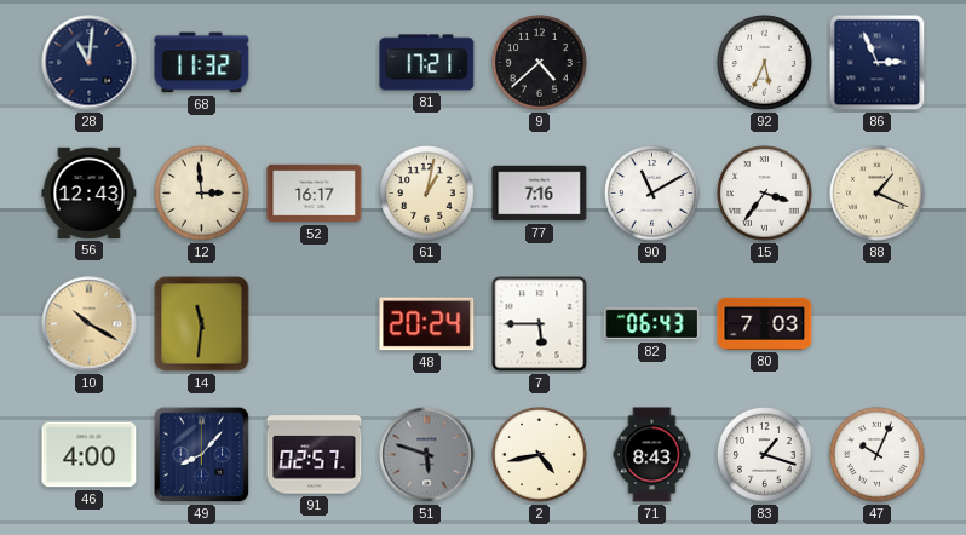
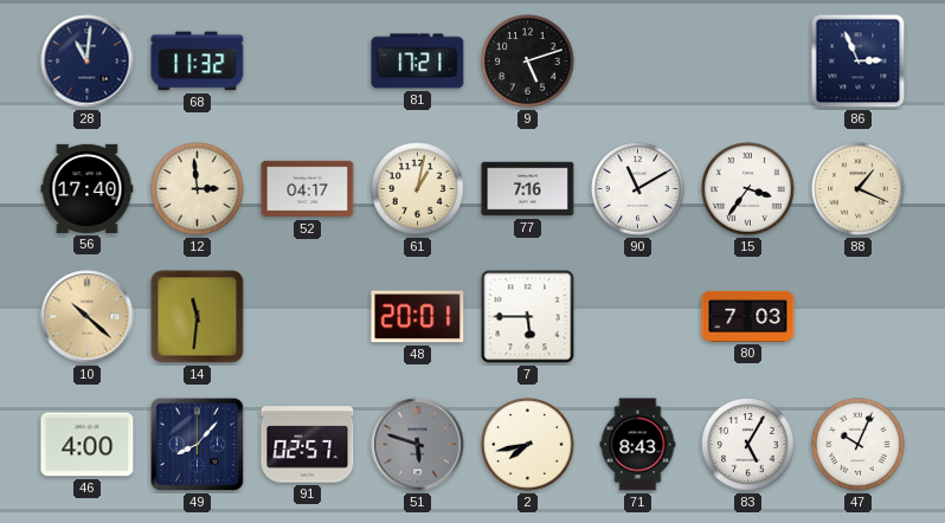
9: 4:38 -> 5:12 (528, 62)
92: 5:34 -> none (765, 63)
56: 12:43 -> 17:40 (88, 188)
52: 16:17 -> 04:17 (308, 189)
10: 10:20 -> 10:22 (88, 317)
48: 20:24 -> 20:01 (418, 317)
82: 06:43 -> none (652, 324)
2: 4:43 -> 7:43 (528, 445)
83: 1:18 -> 5:05 (748, 445)
